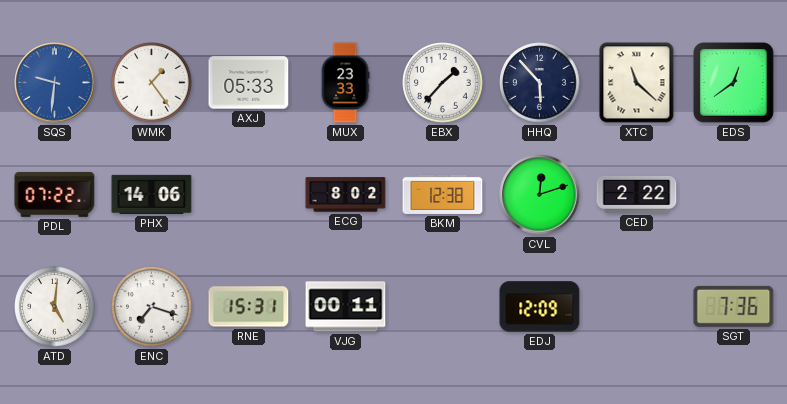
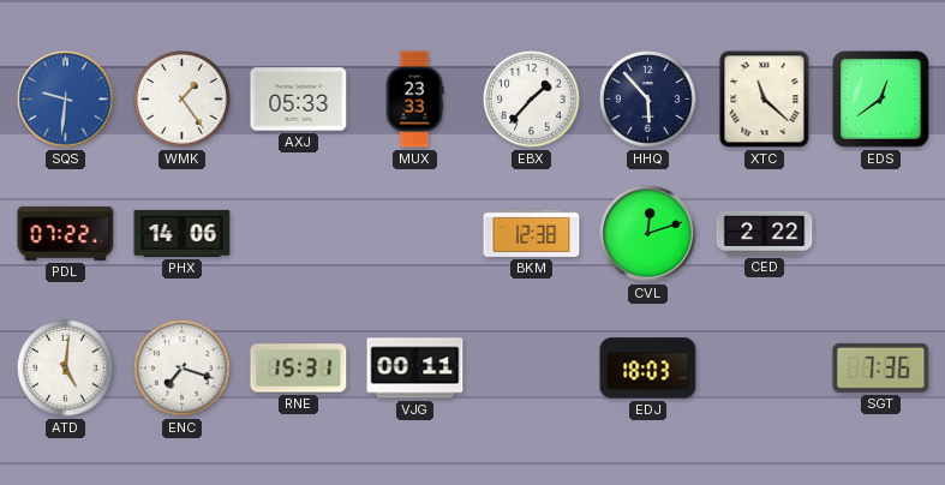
ECG: 8:02 -> none (346, 195)
EDJ: 12:09 -> 18:03 (648, 369)
